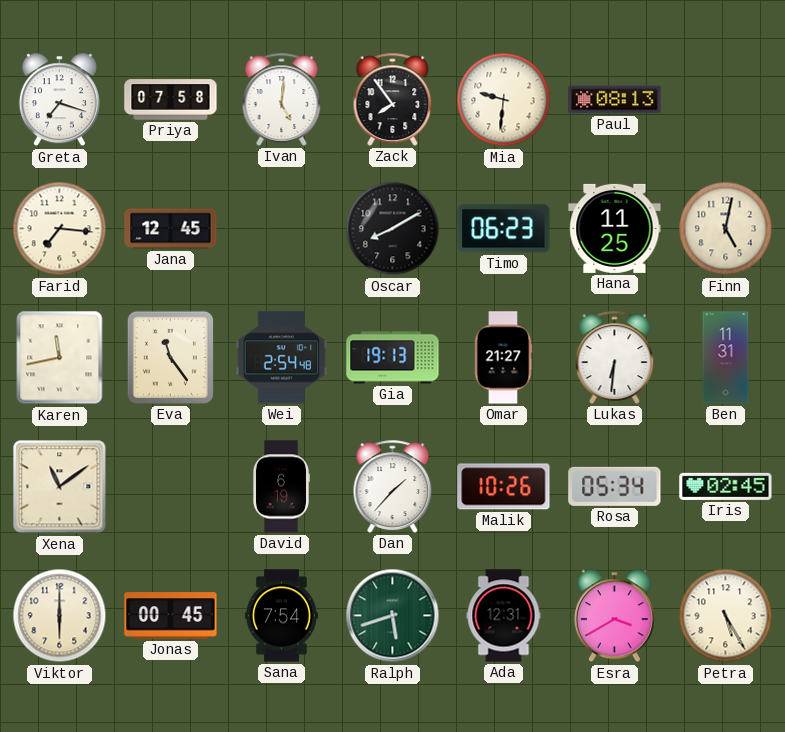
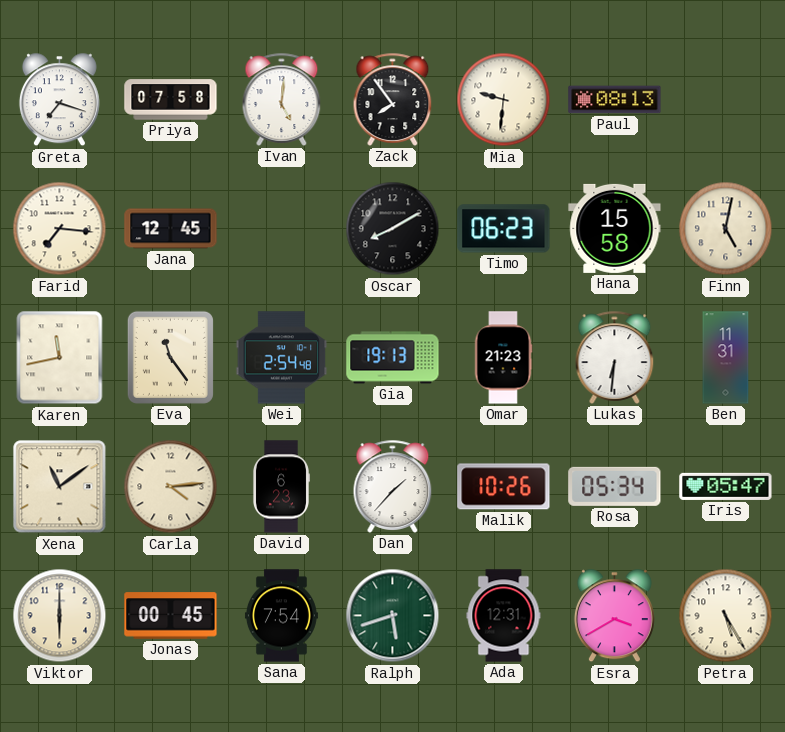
Hana: 11:25 -> 15:58 (615, 228)
Omar: 21:27 -> 21:23 (503, 358)
Carla: none -> 4:14 (171, 487)
David: 6:19 -> 6:23 (281, 487)
Iris: 02:45 -> 05:47 (726, 486)
